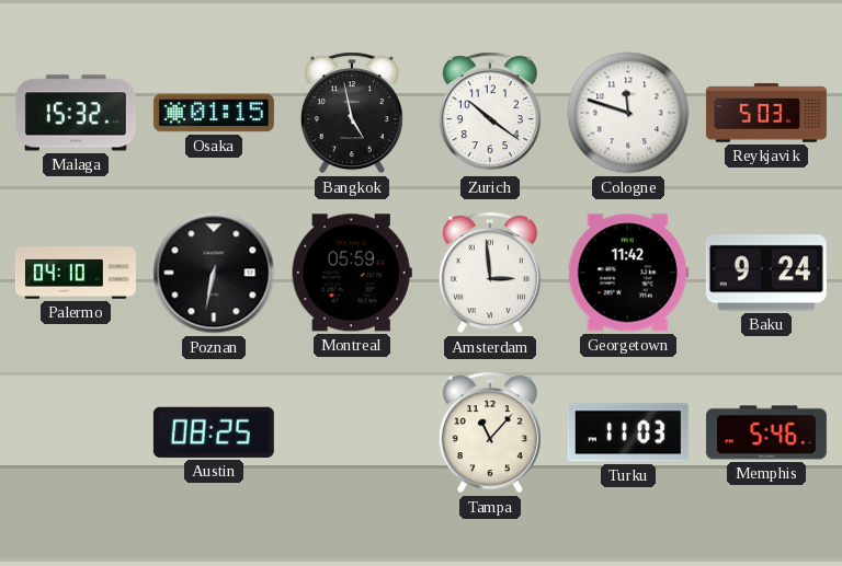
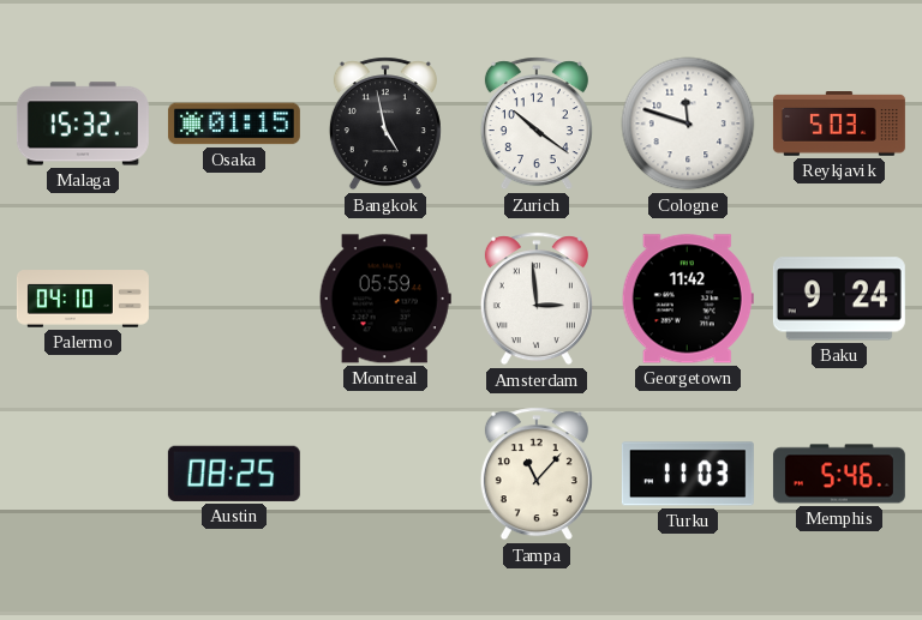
Poznan: 6:32 -> none (214, 273)
